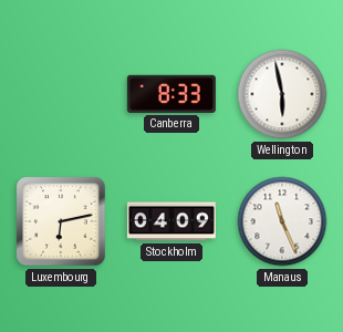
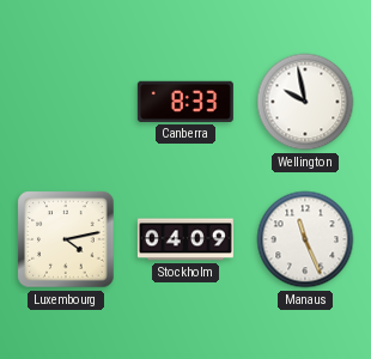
Wellington: 5:58 -> 9:58 (305, 102)
Luxembourg: 6:13 -> 4:13 (66, 239)
